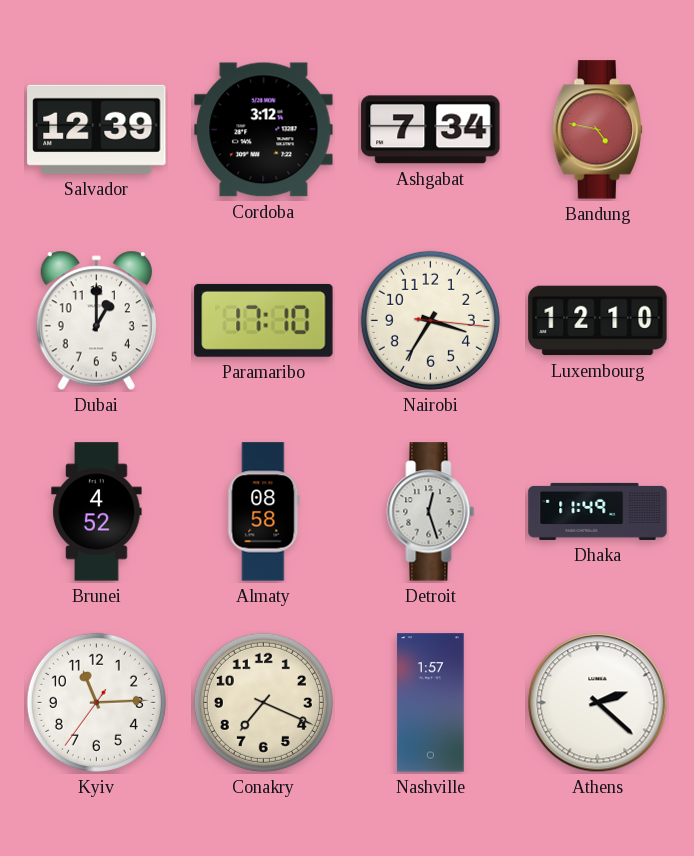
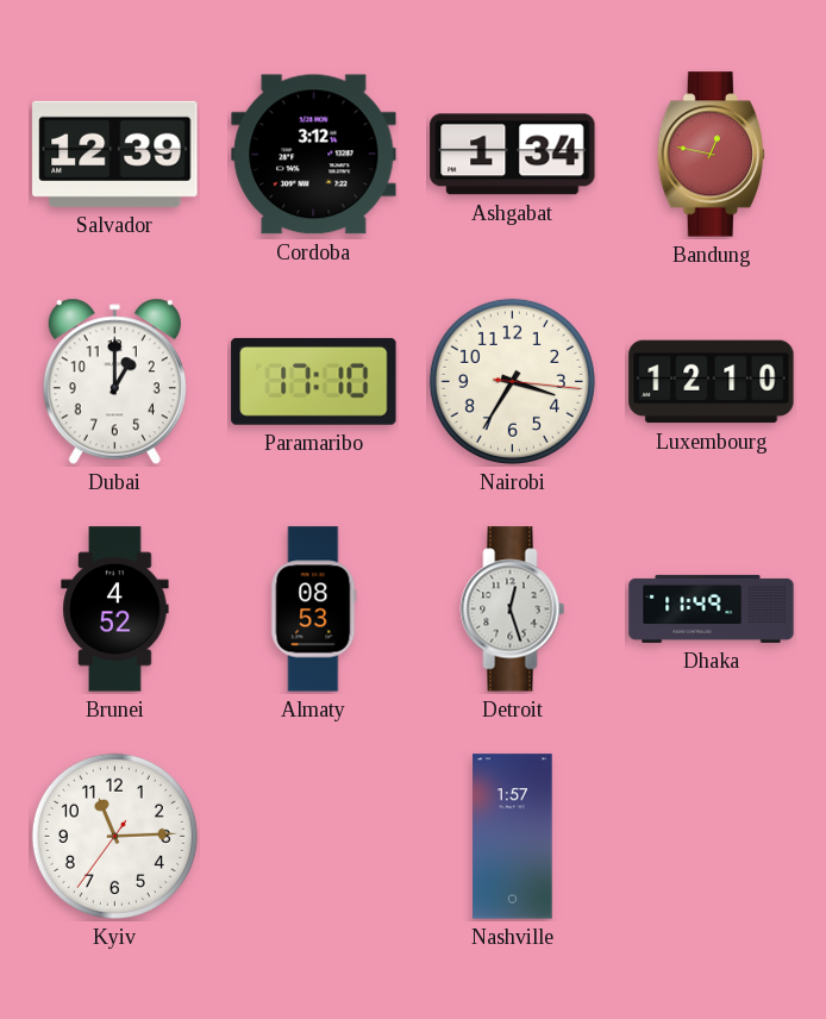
Ashgabat: 7:34 -> 1:34 (513, 155)
Bandung: 4:47 -> 12:47 (711, 155)
Almaty: 08:58 -> 08:53 (314, 609)
Conakry: 7:19 -> none (263, 702)
Athens: 2:22 -> none (598, 703)
